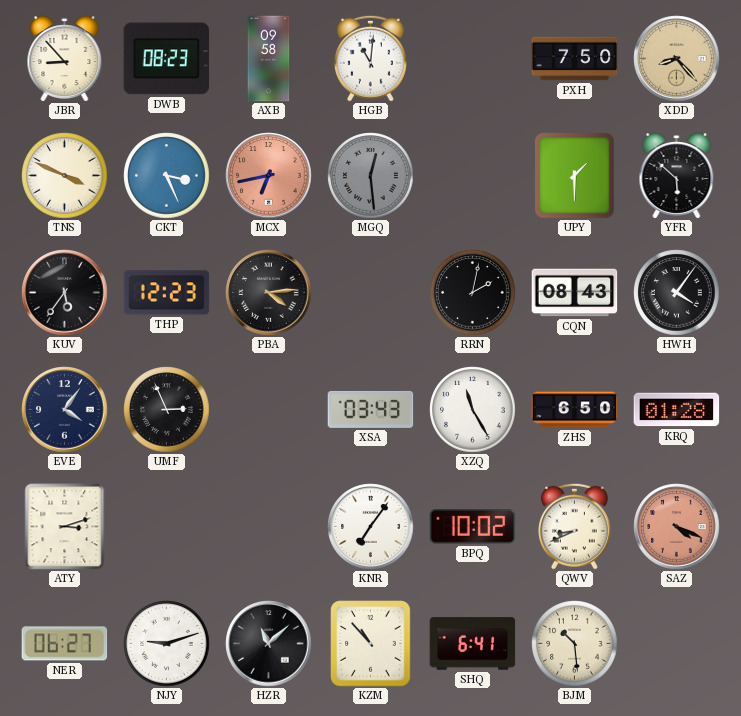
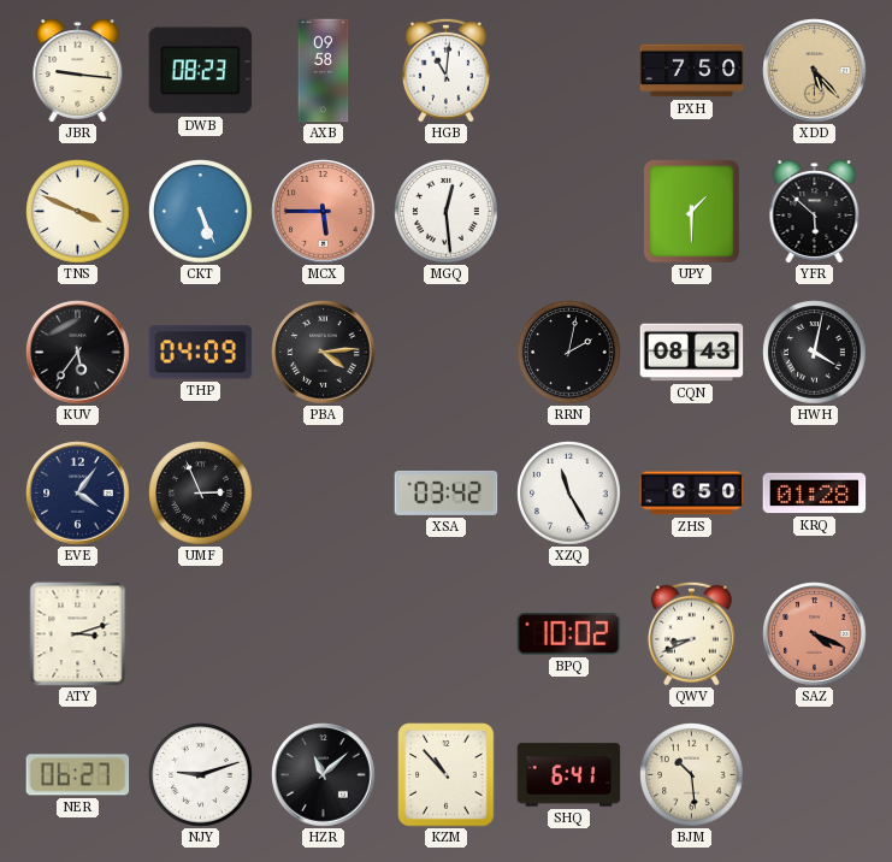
JBR: 8:53 -> 9:16 (78, 71)
XDD: 8:23 -> 5:23 (815, 71)
CKT: 3:26 -> 5:26 (201, 212)
MCX: 6:43 -> 5:45 (324, 212)
MGQ dial: grey -> white (447, 212)
THP: 12:23 -> 04:09 (201, 353)
HWH: 4:06 -> 4:02 (815, 353)
XSA: 03:43 -> 03:42 (447, 492)
KNR: 7:06 -> none (371, 527)
